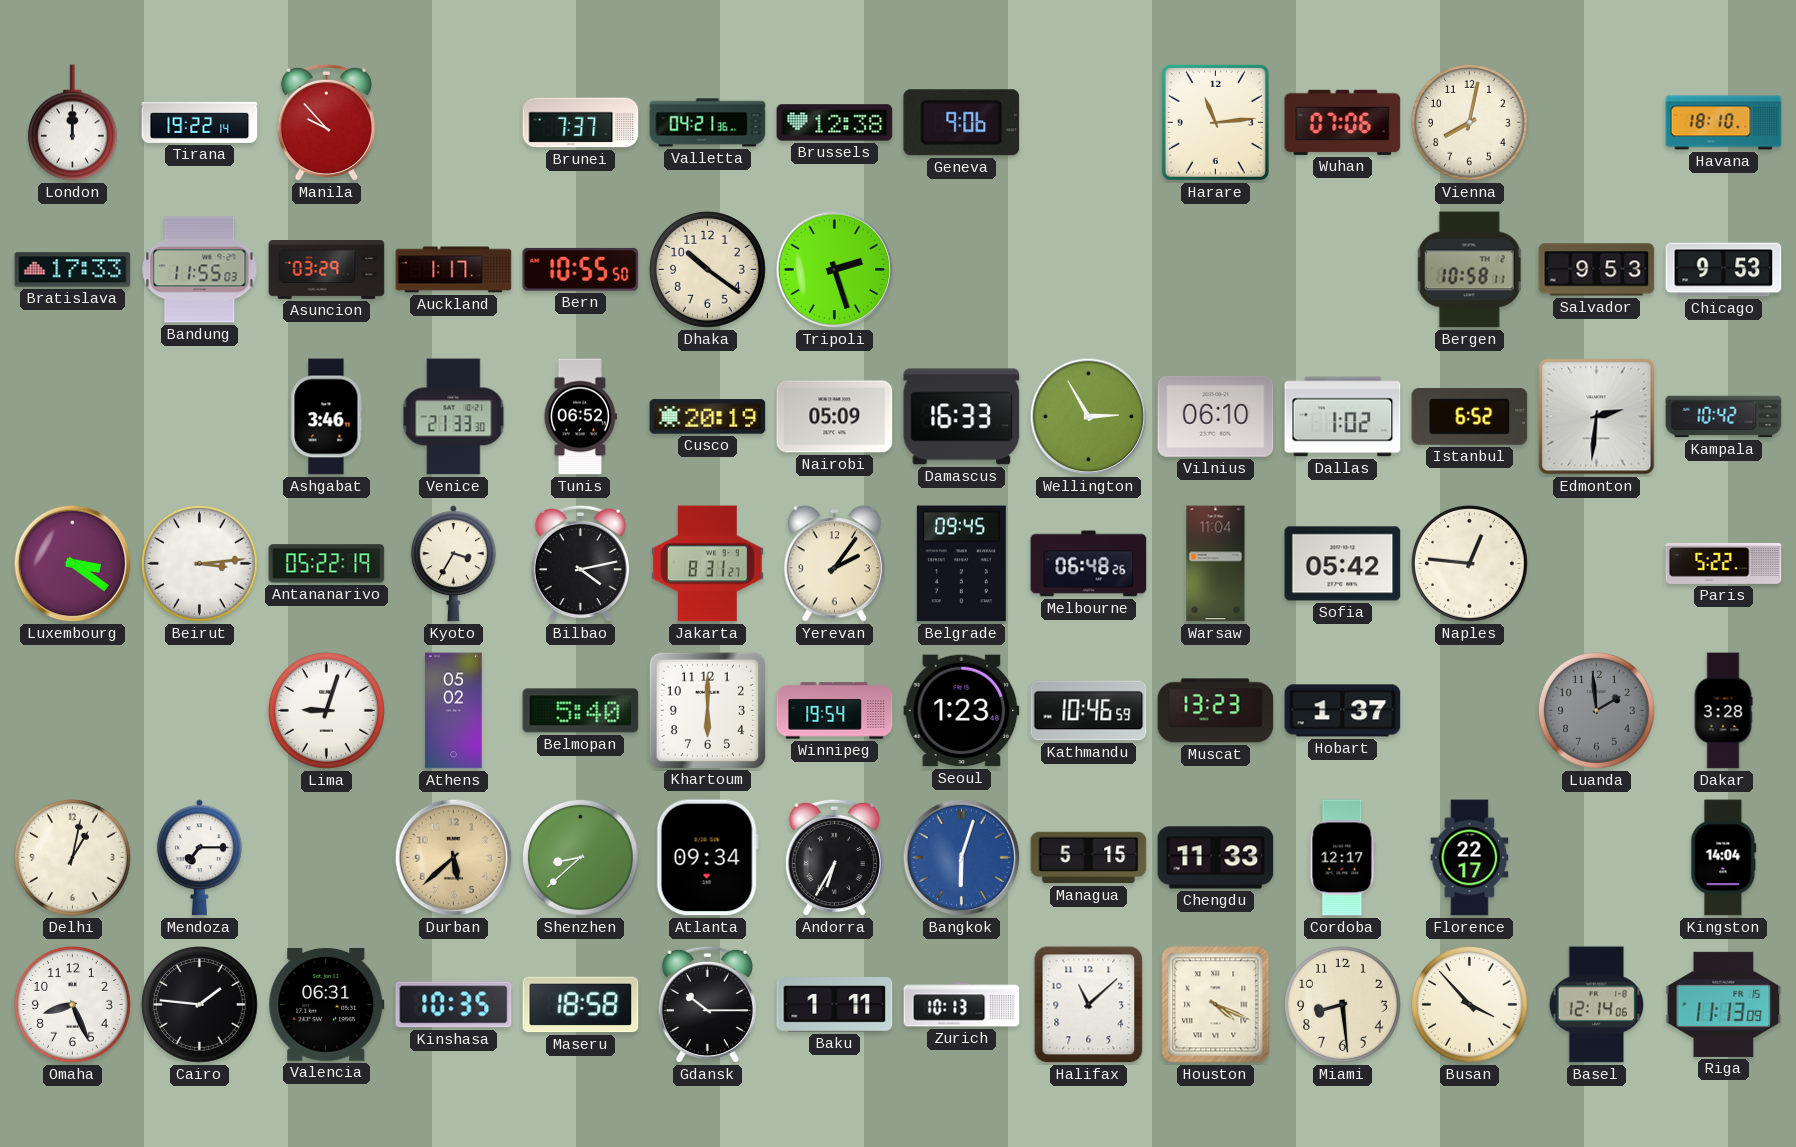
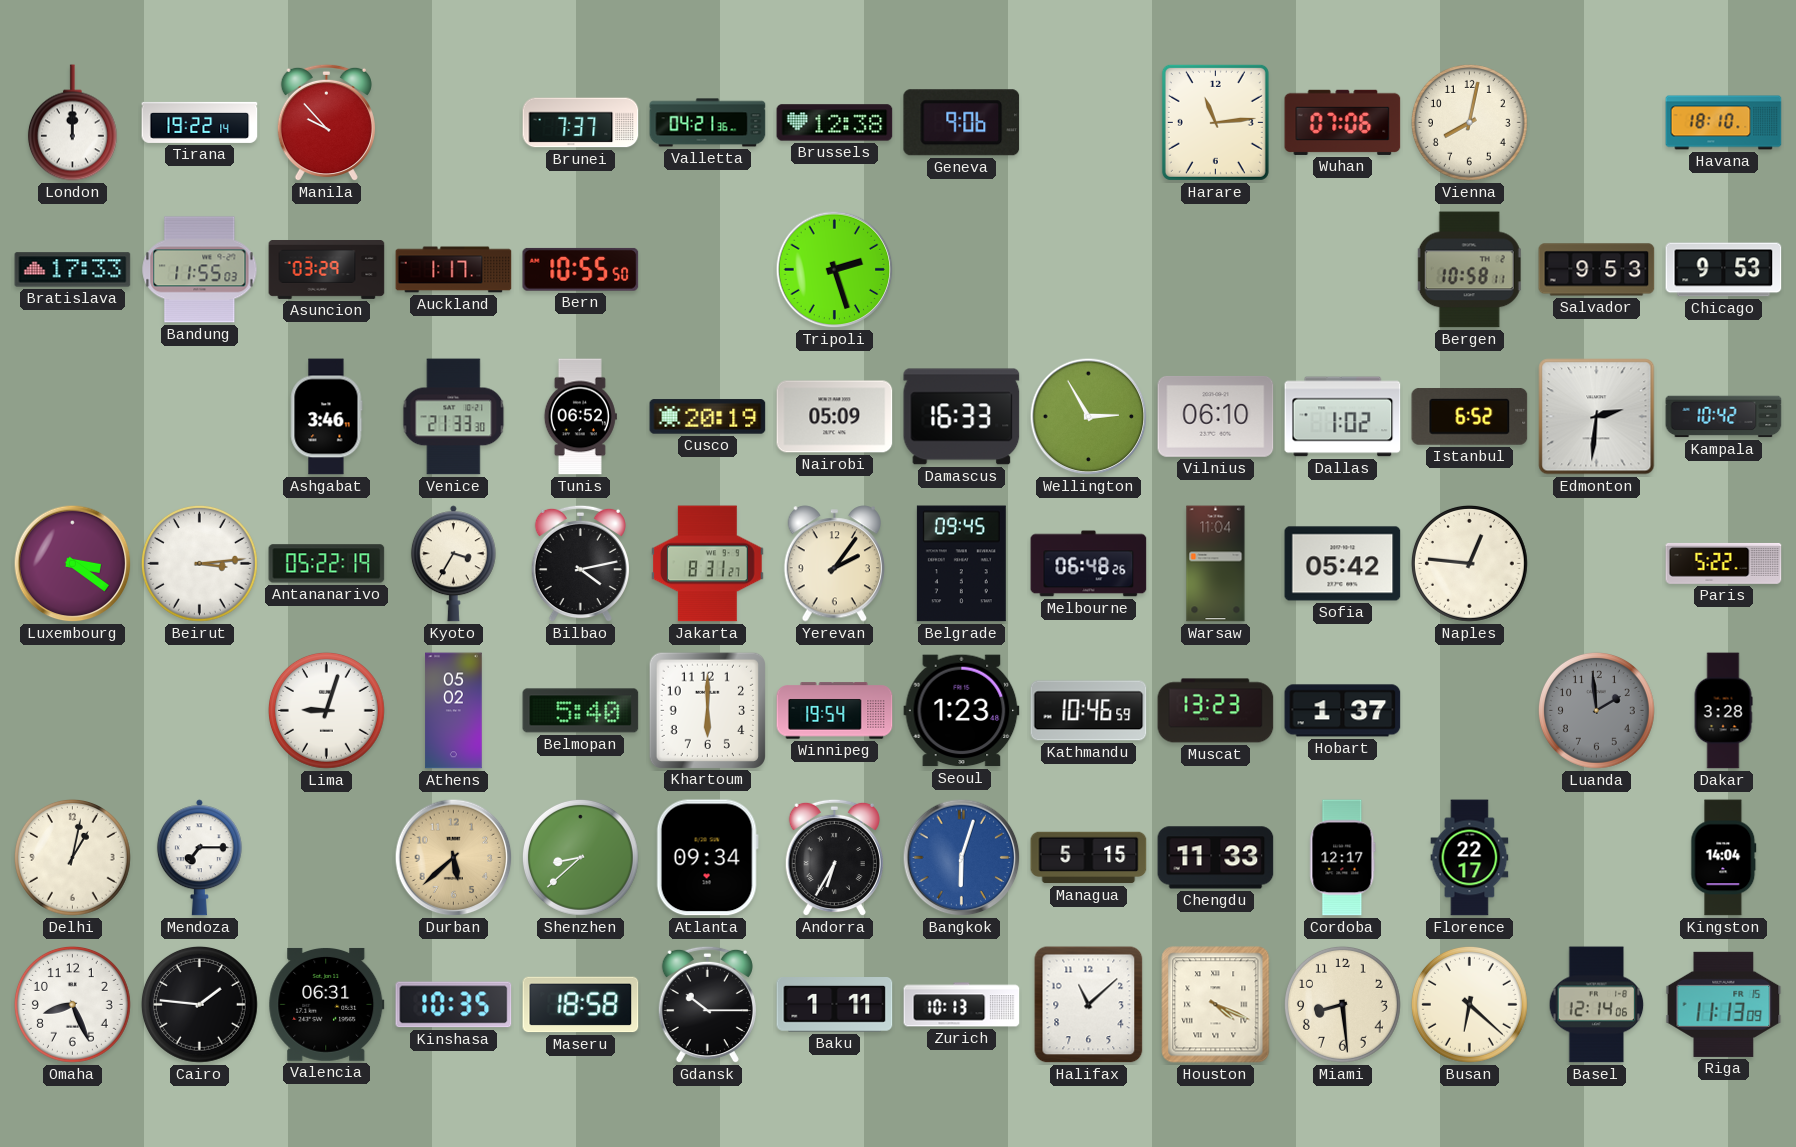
Dhaka: 10:21 -> none (707, 269)
Busan: 3:53 -> 6:22 (1469, 1004)
